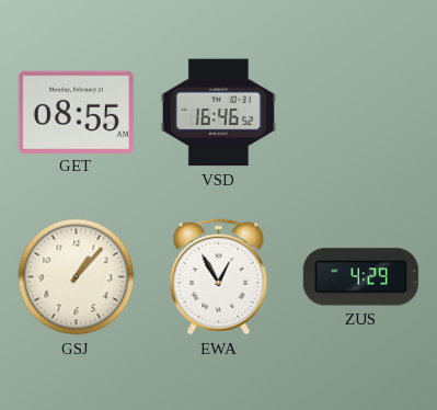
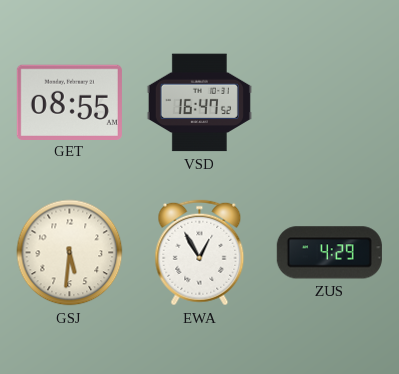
VSD: 16:46 -> 16:47 (199, 103)
GSJ: 1:07 -> 5:31 (70, 253)
